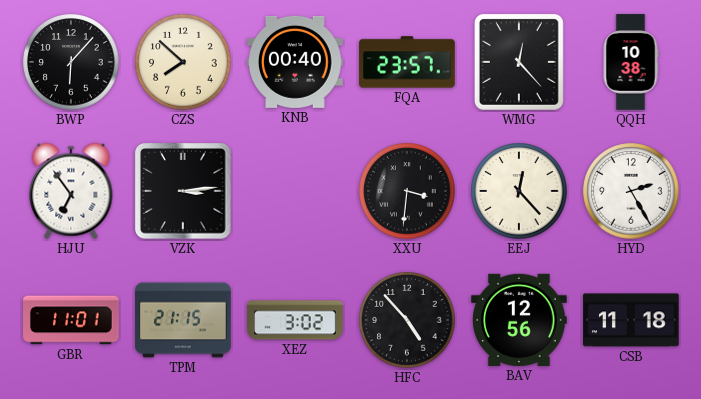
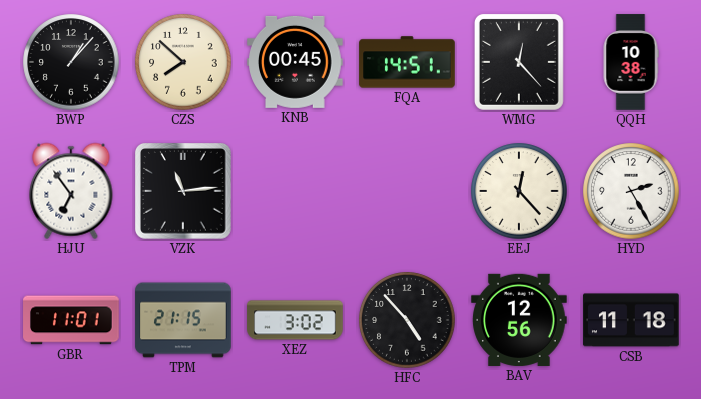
BWP: 6:07 -> 1:07 (71, 62)
KNB: 00:40 -> 00:45 (295, 62)
FQA: 23:57 -> 14:51 (407, 62)
VZK: 3:14 -> 11:14 (184, 192)
XXU: 3:31 -> none (407, 191)
